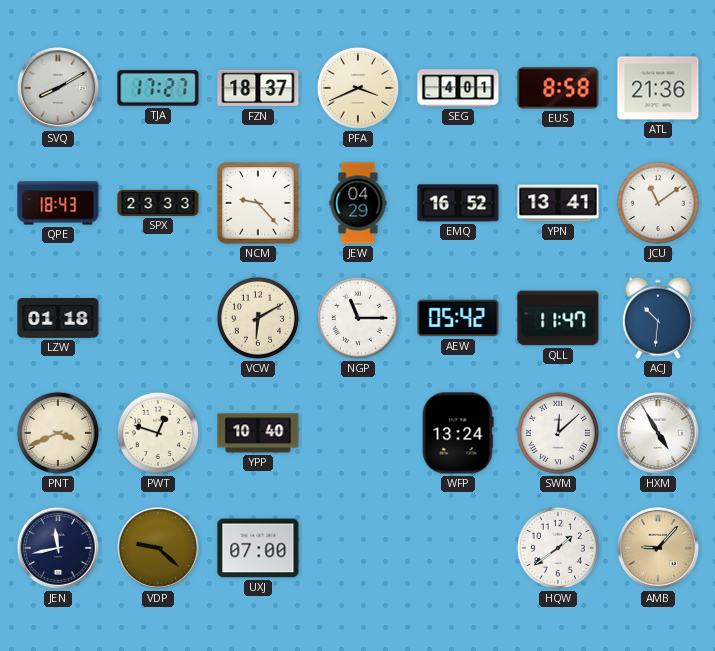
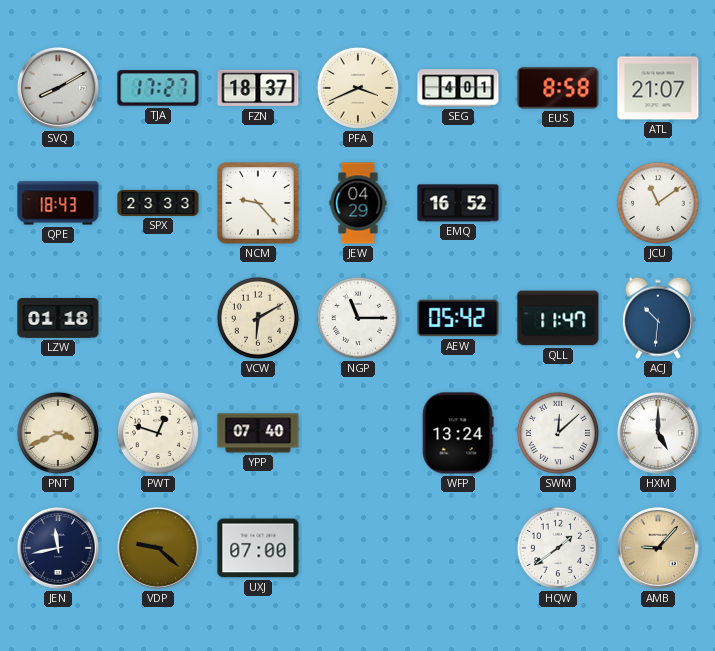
ATL: 21:36 -> 21:07 (658, 88)
YPN: 13:41 -> none (558, 203)
YPP: 10:40 -> 07:40 (258, 433)
HXM: 4:55 -> 5:00 (658, 433)
